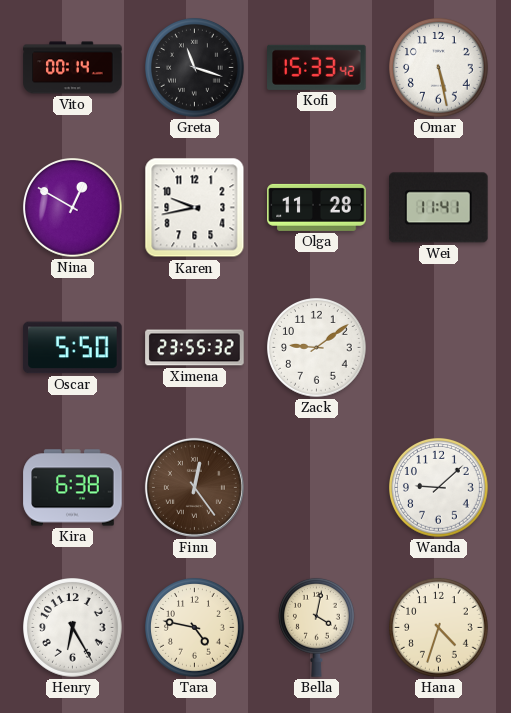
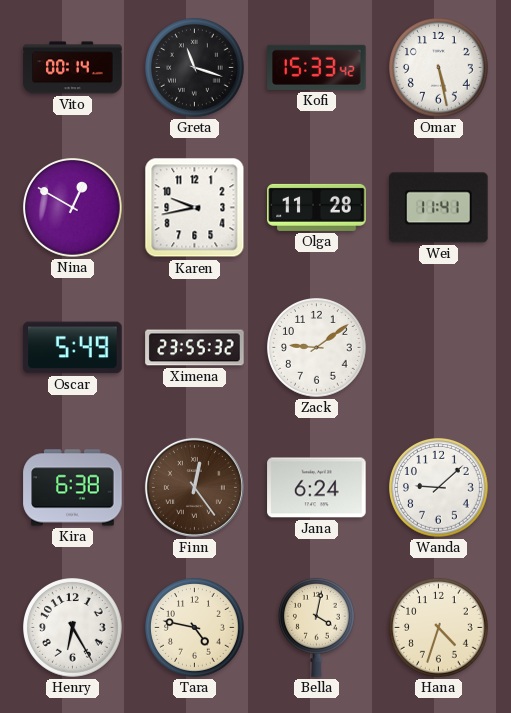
Oscar: 5:50 -> 5:49 (73, 348)
Jana: none -> 6:24 (317, 488)
